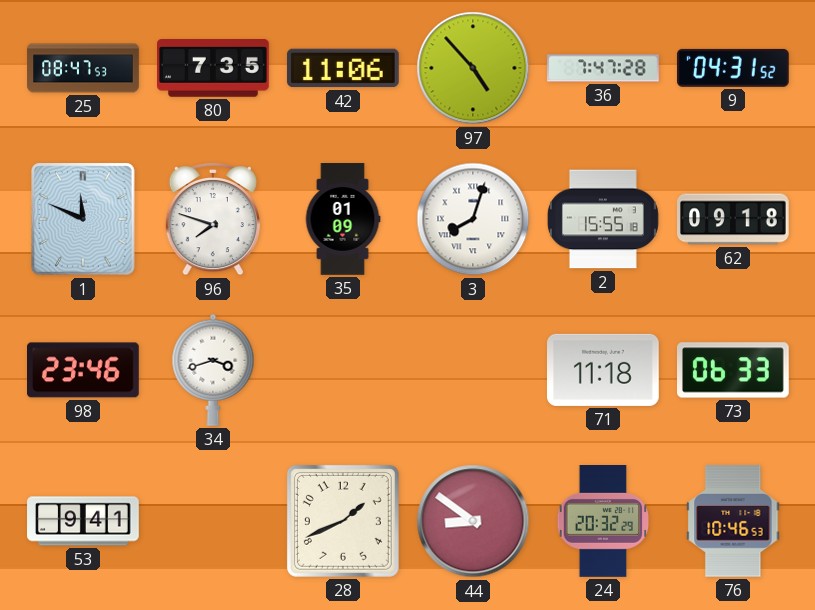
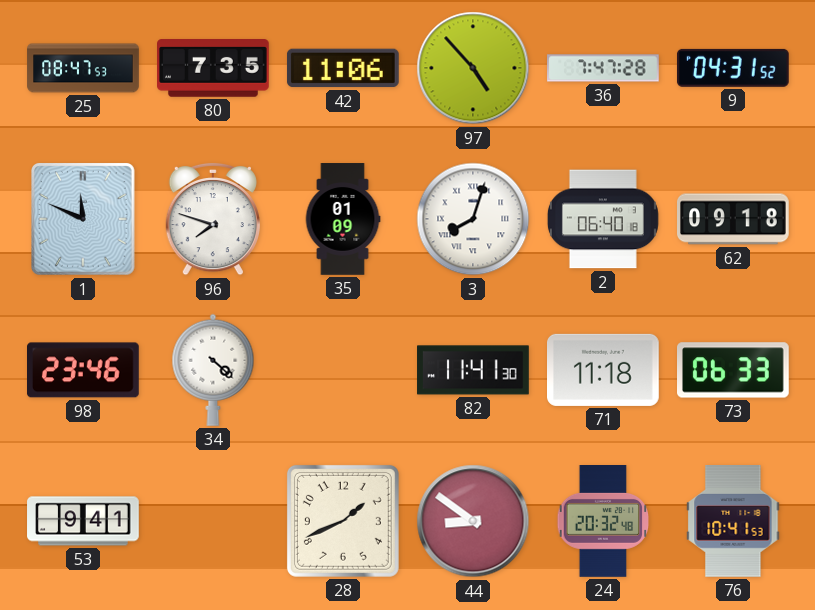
2: 15:55 -> 06:40 (603, 219)
34: 3:42 -> 4:22 (213, 370)
82: none -> 11:41 (473, 370)
24: 20:32:29 -> 20:32:48 (603, 521)
76: 10:46 -> 10:41 (733, 522)
